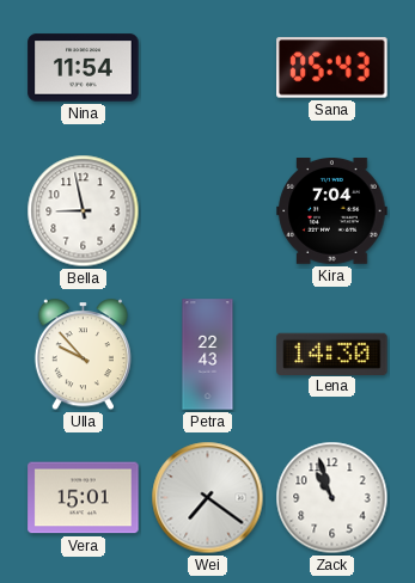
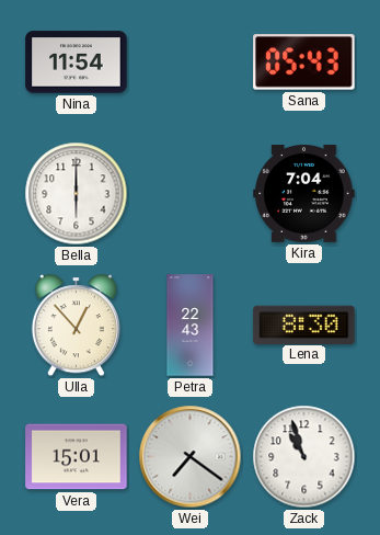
Bella: 8:58 -> 6:00 (77, 194)
Ulla: 9:53 -> 12:53 (76, 326)
Lena: 14:30 -> 8:30 (304, 325)
